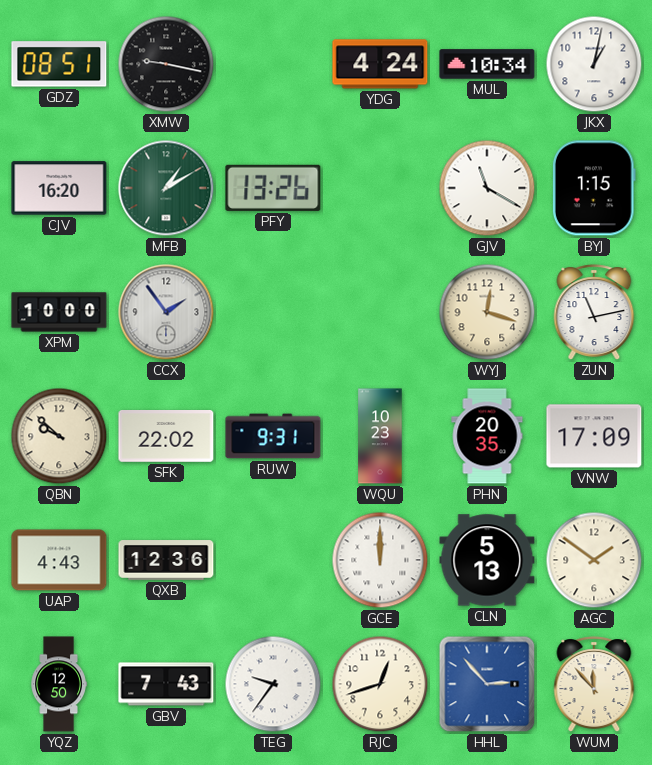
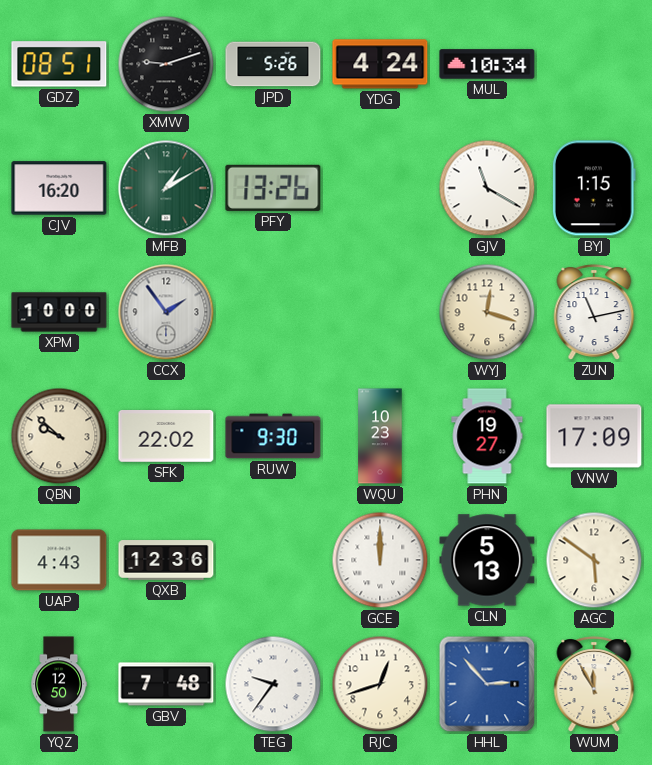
XMW: 9:17 -> 9:12 (166, 64)
JPD: none -> 5:26 (273, 64)
JKX: 1:02 -> none (594, 64)
RUW: 9:31 -> 9:30 (273, 436)
PHN: 20:35 -> 19:27 (487, 436)
AGC: 1:51 -> 5:51 (594, 560)
GBV: 7:43 -> 7:48 (166, 684)
WUM: 11:53 -> 11:55 (594, 684)
